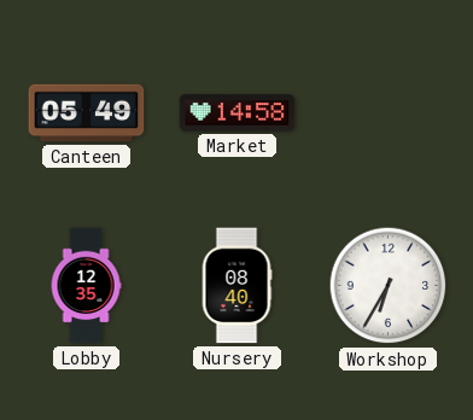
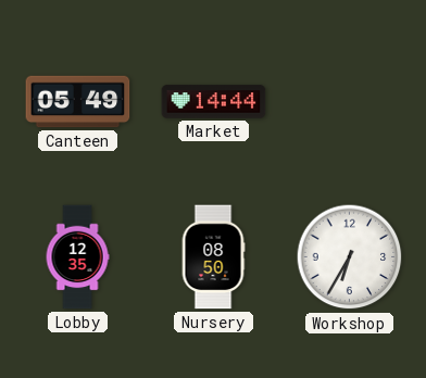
Market: 14:58 -> 14:44 (214, 102)
Nursery: 08:40 -> 08:50 (213, 257)
